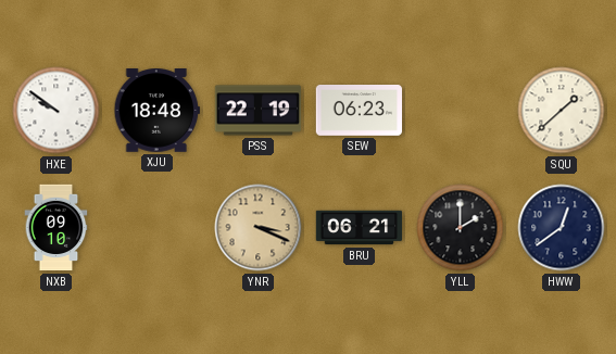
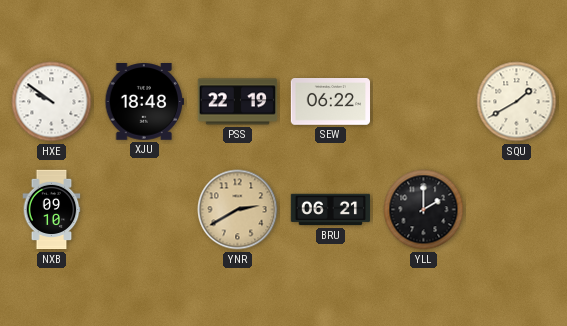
SEW: 06:23 -> 06:22 (331, 102)
SQU: 1:38 -> 1:40 (517, 102)
YNR: 3:19 -> 2:40 (238, 210)
HWW: 12:39 -> none (562, 228)
